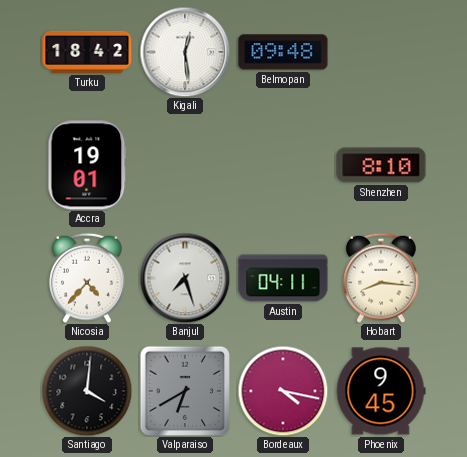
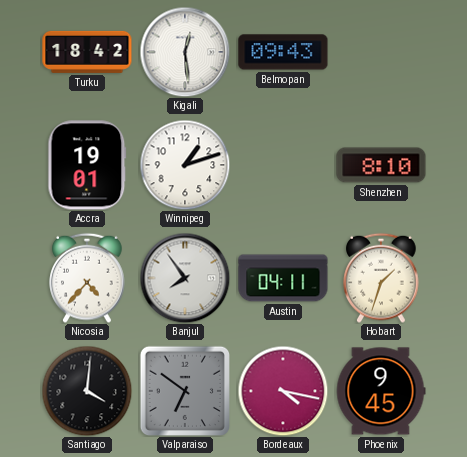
Belmopan: 09:48 -> 09:43 (283, 52)
Winnipeg: none -> 1:12 (185, 165)
Banjul: 7:27 -> 7:54 (185, 278)
Hobart: 8:16 -> 1:33 (381, 278)
Valparaiso: 6:40 -> 6:51 (184, 390)
